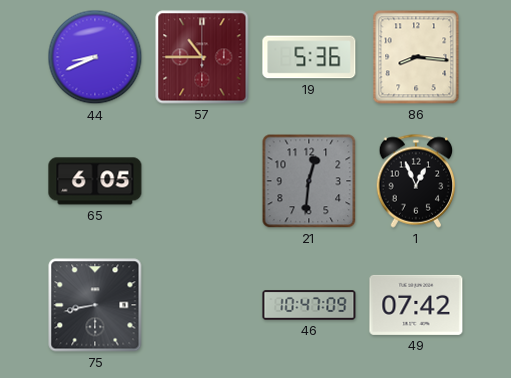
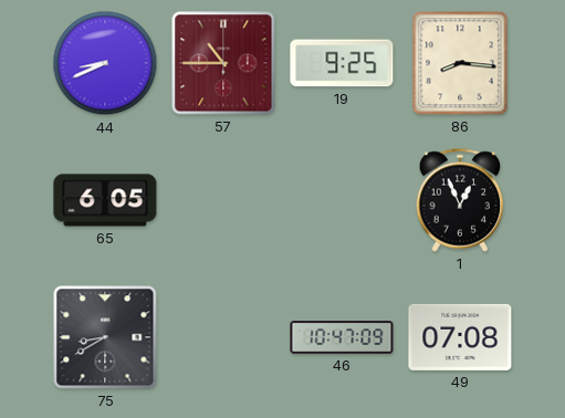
19: 5:36 -> 9:25 (342, 63)
21: 12:31 -> none (309, 181)
75: 8:43 -> 8:40 (105, 337)
49: 07:42 -> 07:08 (460, 337)
